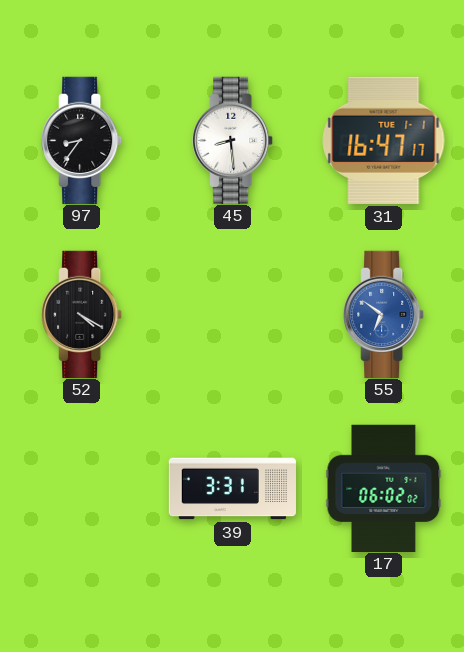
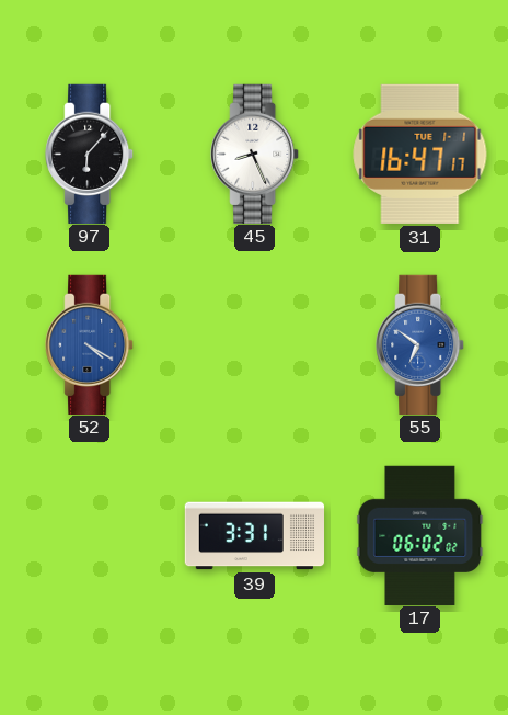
97: 8:36 -> 6:07 (90, 154)
45: 8:29 -> 8:26 (255, 154)
52 dial: black -> blue (90, 344)
